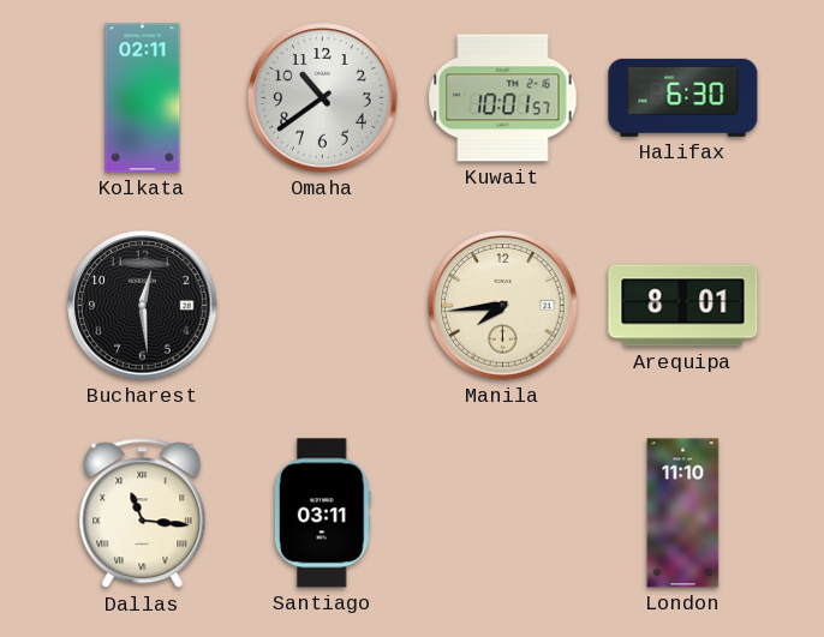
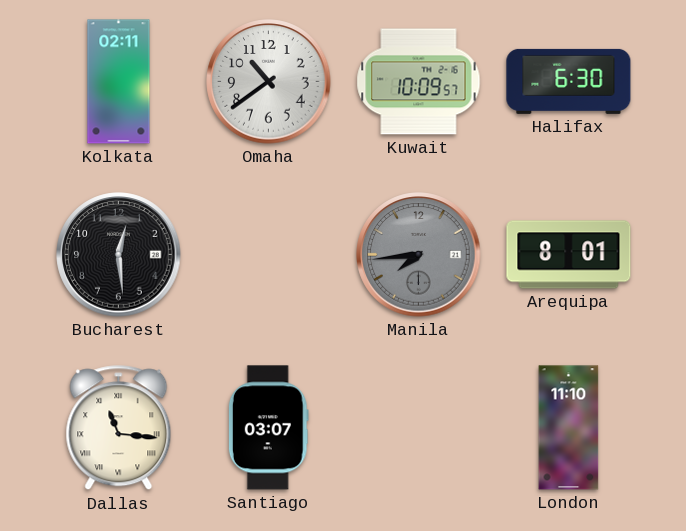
Kuwait: 10:01 -> 10:09 (419, 82)
Manila dial: cream -> grey (419, 255)
Santiago: 03:11 -> 03:07 (268, 428)
